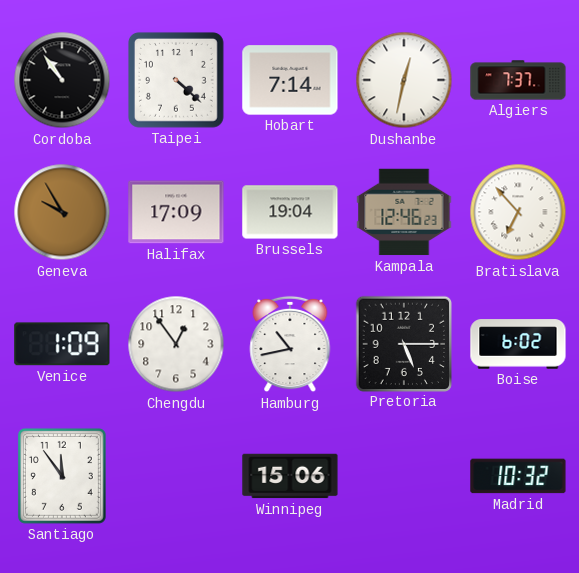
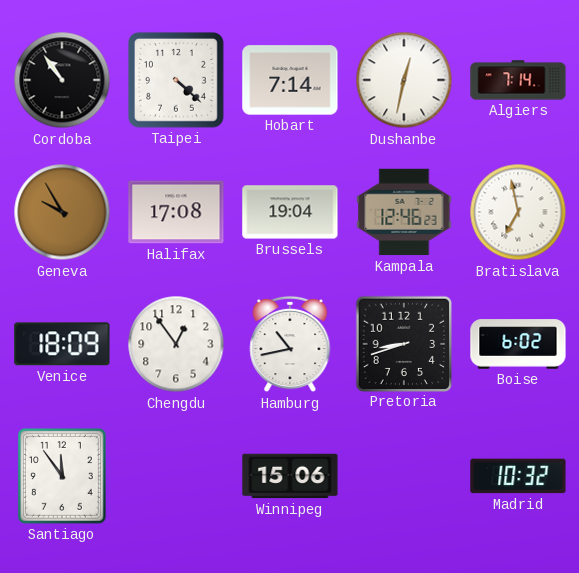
Algiers: 7:37 -> 7:14 (518, 80)
Halifax: 17:09 -> 17:08 (176, 212)
Bratislava: 6:53 -> 6:58 (518, 212)
Venice: 1:09 -> 18:09 (62, 344)
Pretoria: 5:15 -> 8:42 (403, 343)
